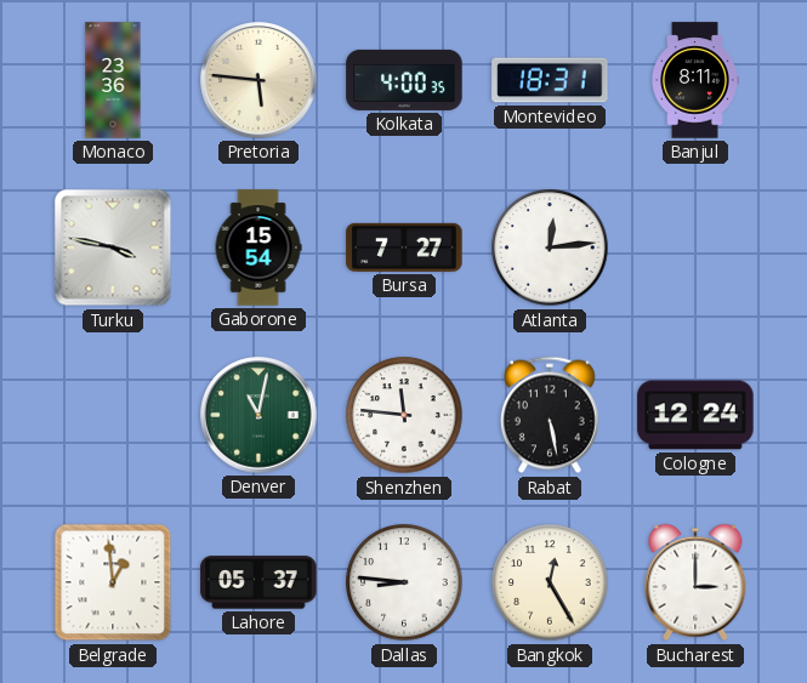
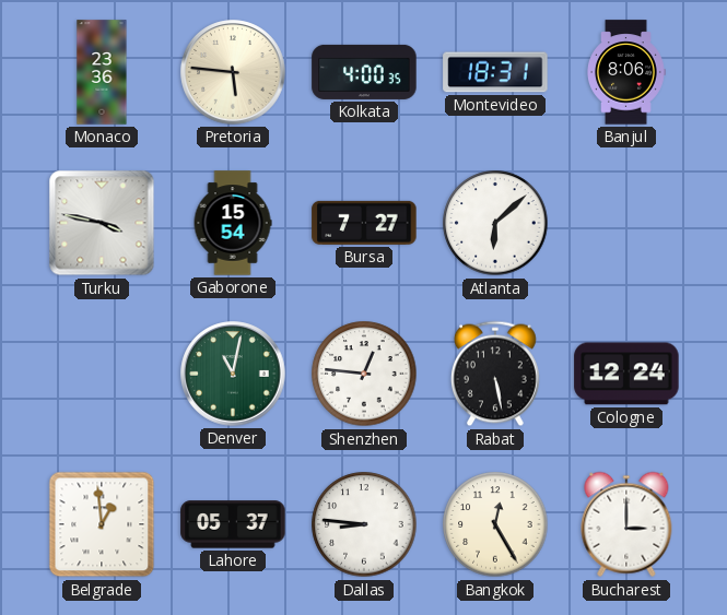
Banjul: 8:11 -> 8:06 (626, 72)
Atlanta: 12:14 -> 6:08 (495, 223)
Shenzhen: 11:46 -> 12:46 (364, 374)
